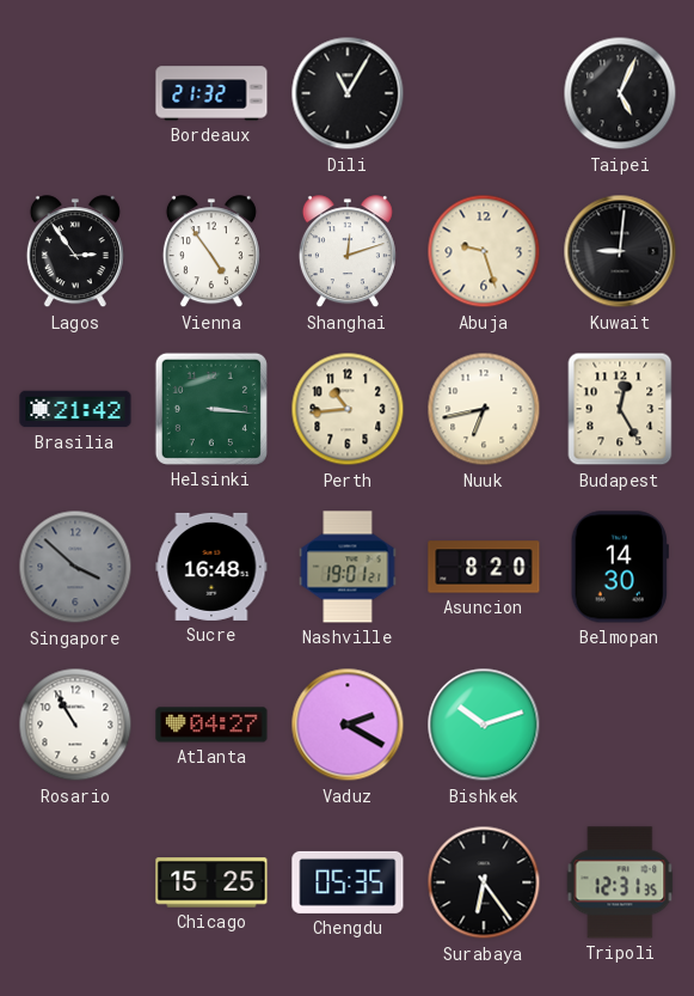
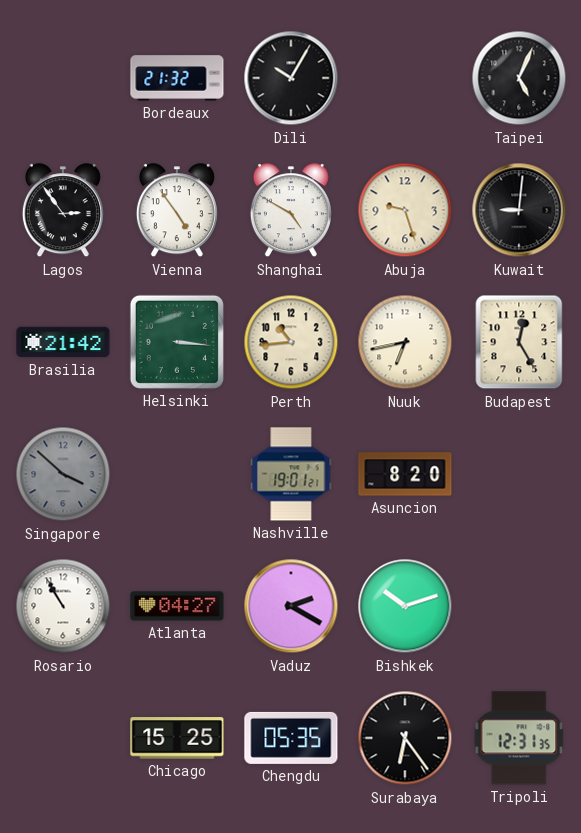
Dili: 11:05 -> 10:05 (291, 78)
Shanghai: 12:12 -> 4:50 (291, 211)
Sucre: 16:48 -> none (211, 567)
Belmopan: 14:30 -> none (620, 567)
